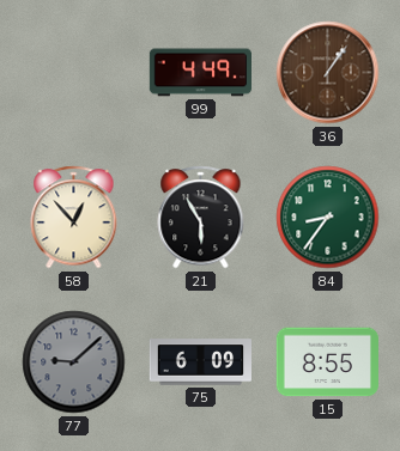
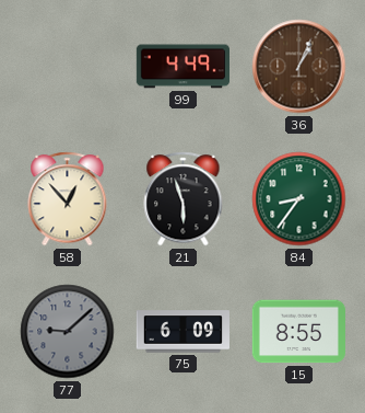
36: 1:06 -> 1:04 (299, 67)
21: 5:55 -> 5:57 (184, 199)
